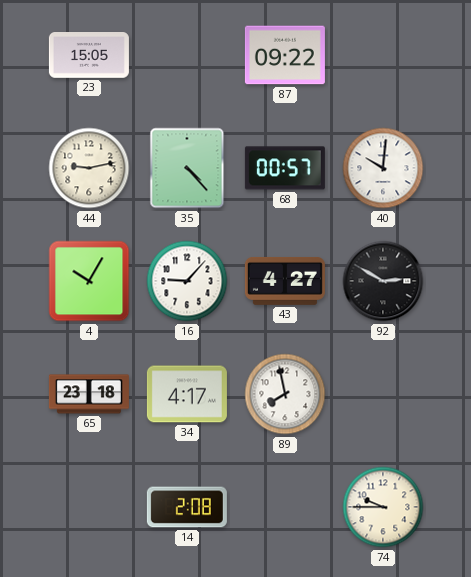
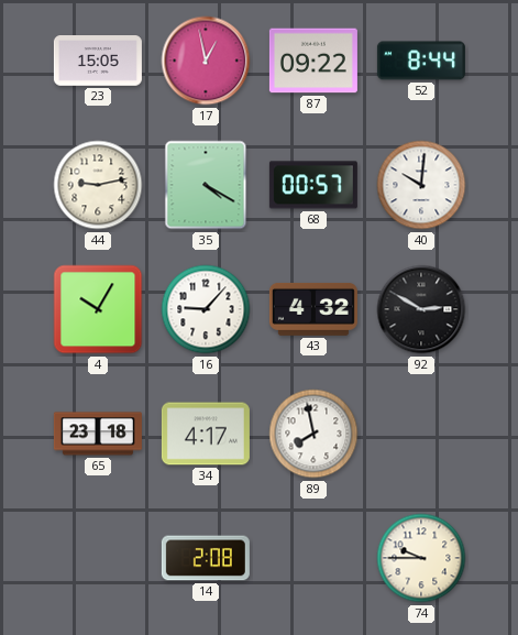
17: none -> 12:58 (206, 61)
52: none -> 8:44 (421, 61)
35: 4:23 -> 4:20 (206, 185)
43: 4:27 -> 4:32 (313, 309)
